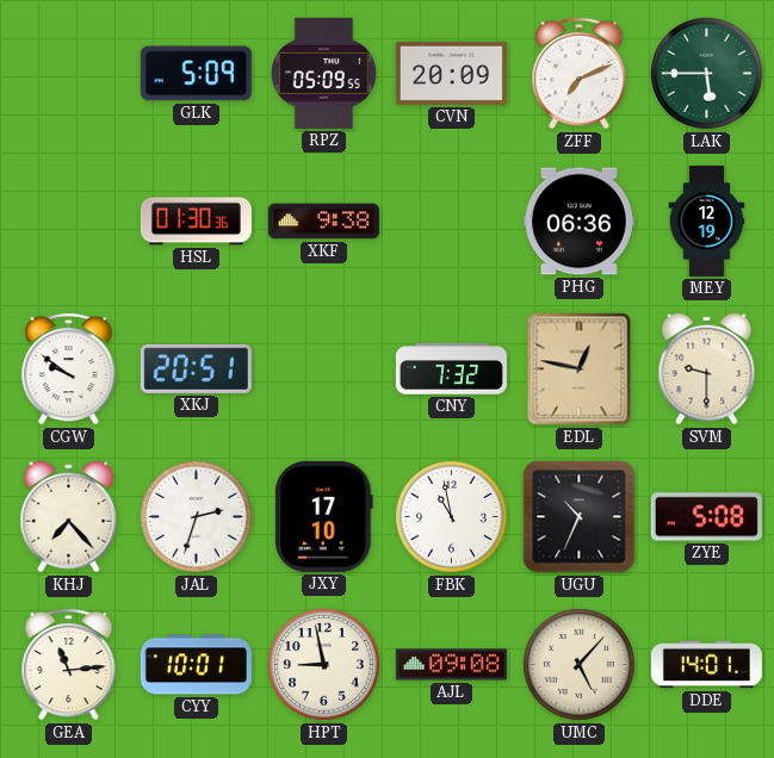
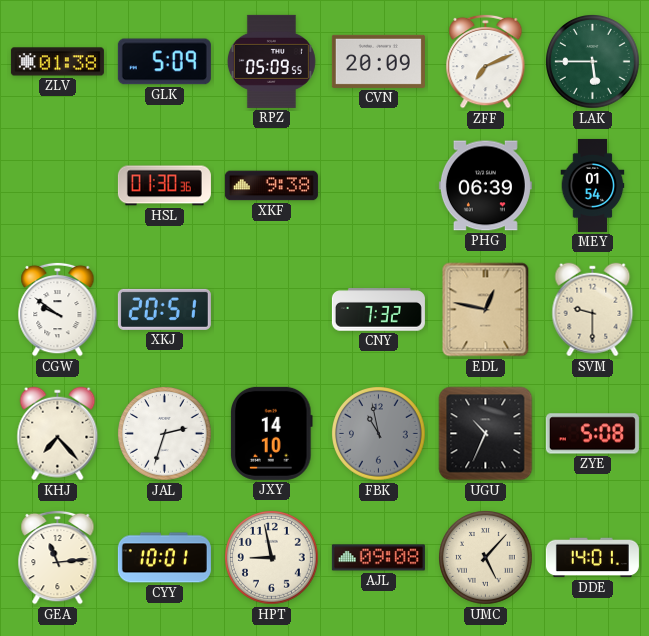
ZLV: none -> 01:38 (57, 62)
PHG: 06:36 -> 06:39 (485, 186)
MEY: 12:19 -> 01:54 (593, 185)
JXY: 17:10 -> 14:10 (272, 433)
FBK dial: white -> grey (379, 434)
